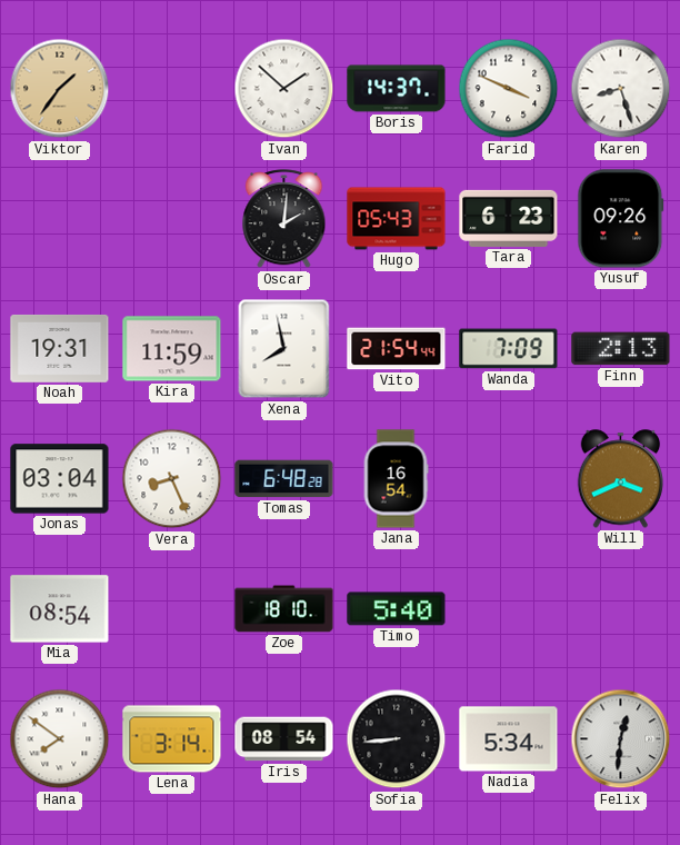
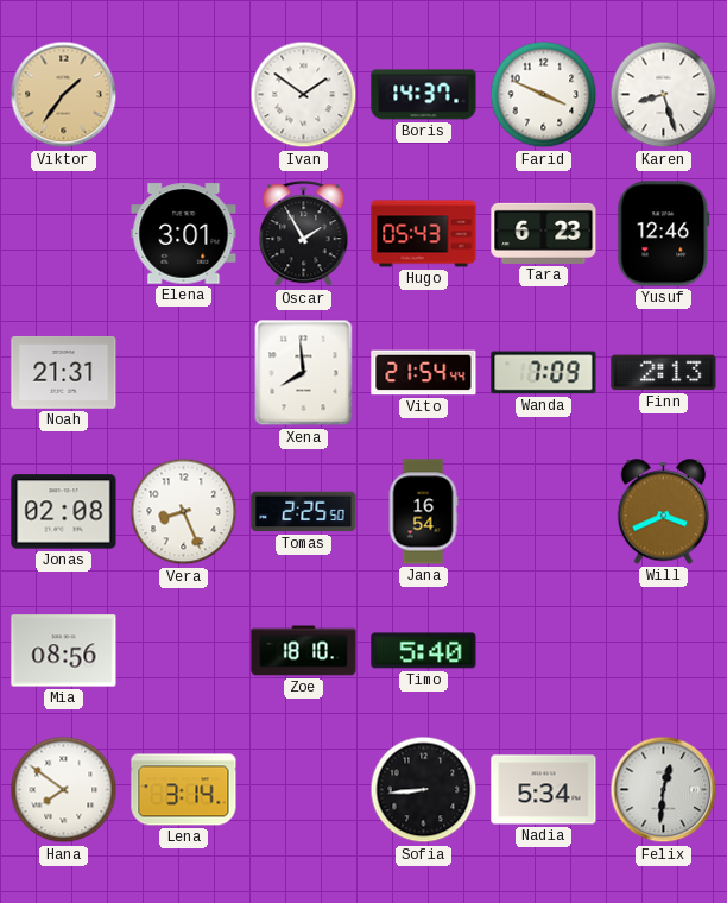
Ivan: 1:52 -> 1:51 (304, 95)
Elena: none -> 3:01 (184, 234)
Oscar: 2:01 -> 1:55 (304, 234)
Yusuf: 09:26 -> 12:46 (664, 234)
Noah: 19:31 -> 21:31 (64, 372)
Kira: 11:59 -> none (172, 349)
Xena: 7:58 -> 7:59 (304, 373)
Jonas: 03:04 -> 02:08 (64, 512)
Tomas: 6:48 -> 2:25 (304, 512)
Mia: 08:54 -> 08:56 (64, 651)
Iris: 08:54 -> none (284, 739)
